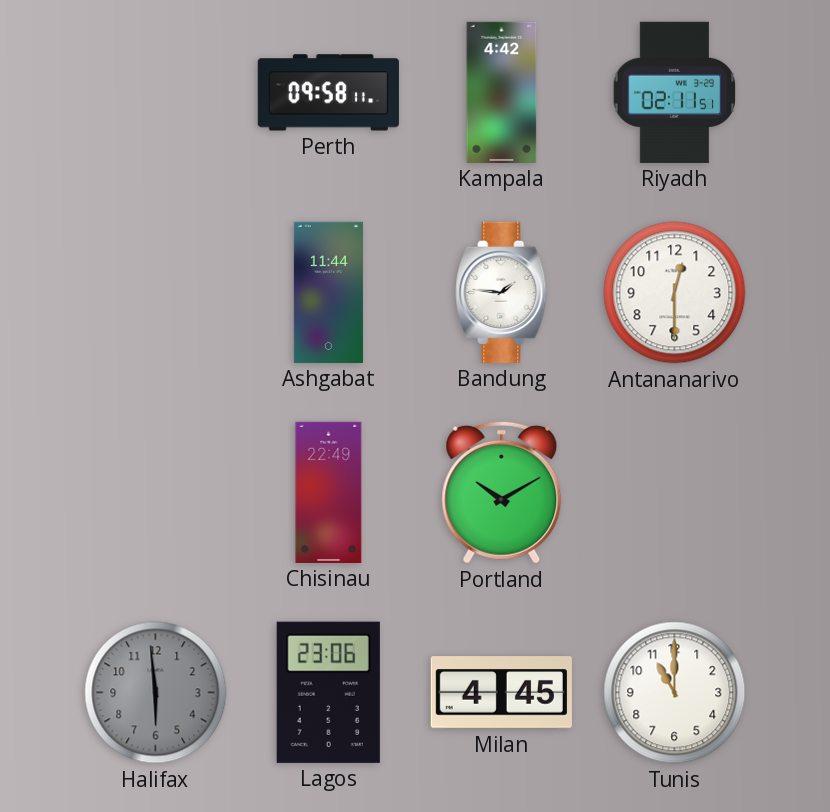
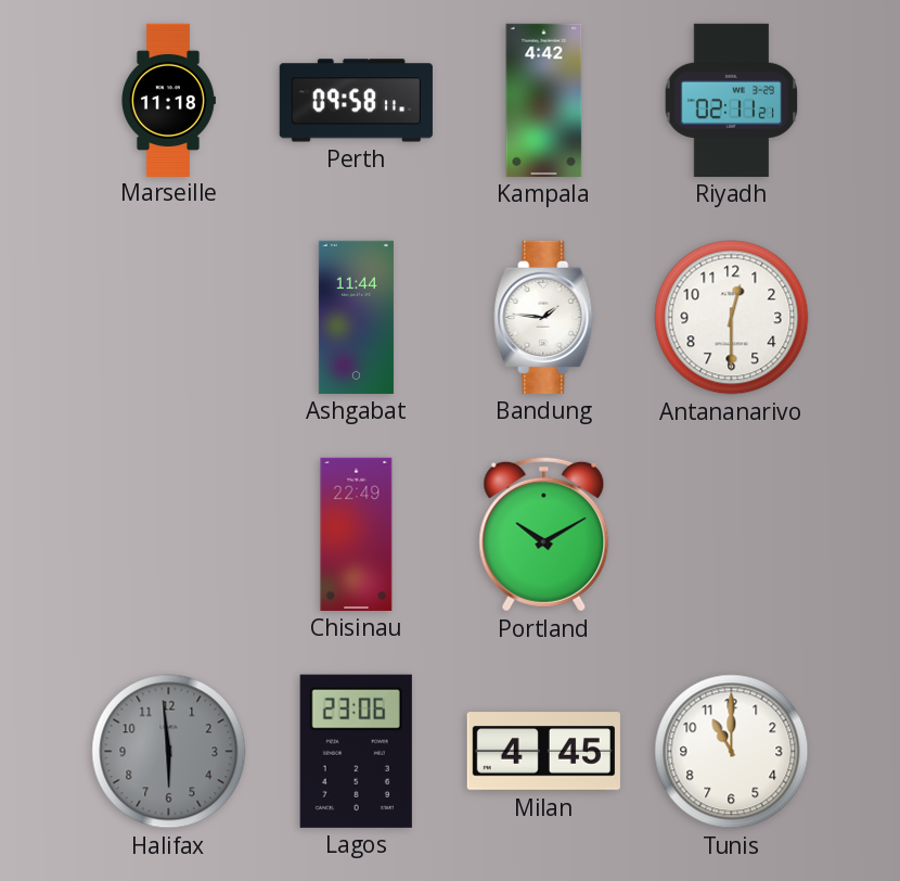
Marseille: none -> 11:18 (168, 100)
Riyadh: 02:11:51 -> 02:11:21 (732, 100)
